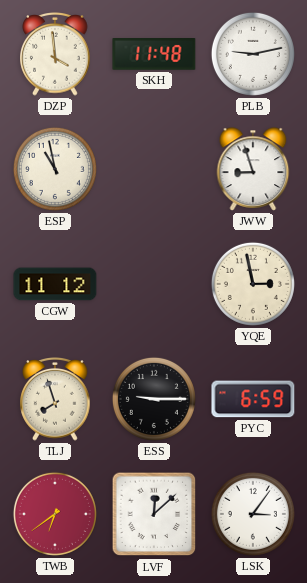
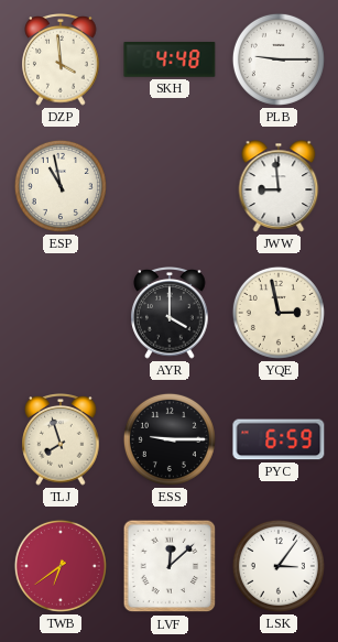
SKH: 11:48 -> 4:48 (170, 59)
PLB: 9:13 -> 9:15 (279, 59)
JWW: 8:57 -> 8:59 (279, 186)
CGW: 11:12 -> none (55, 284)
AYR: none -> 4:00 (170, 314)
